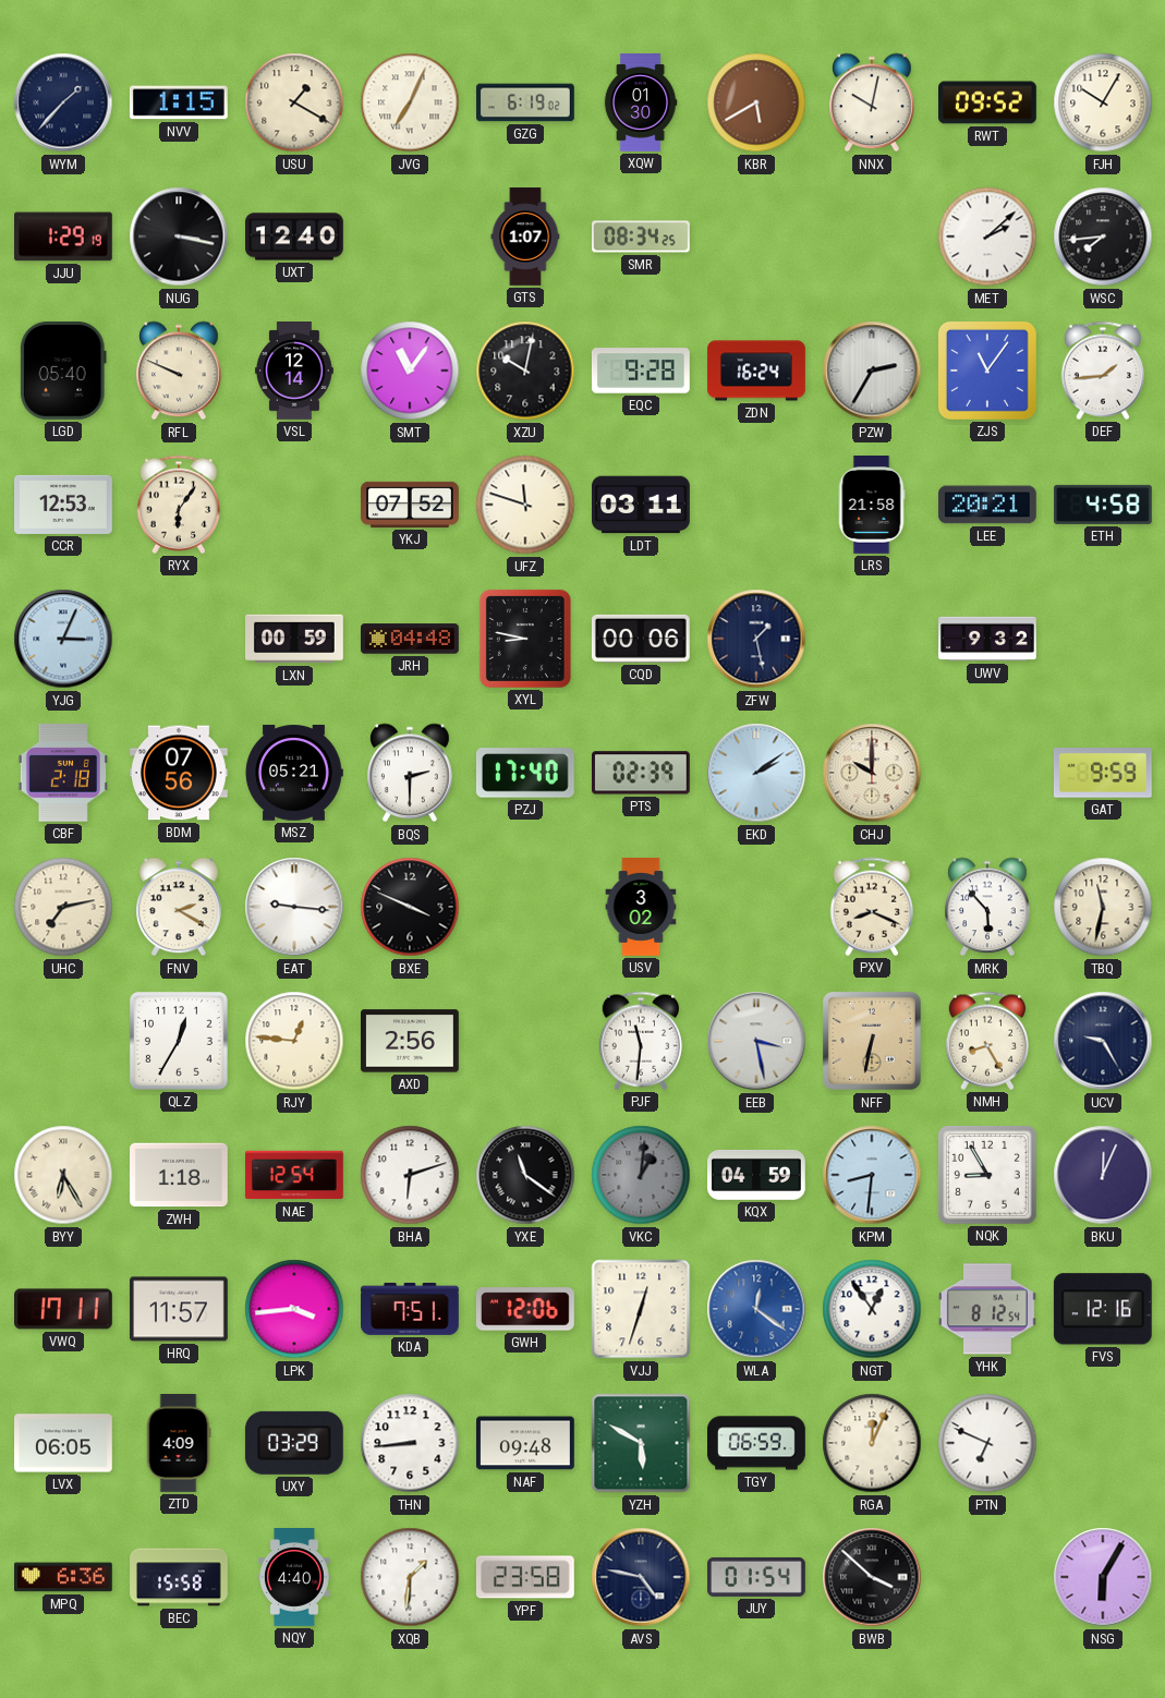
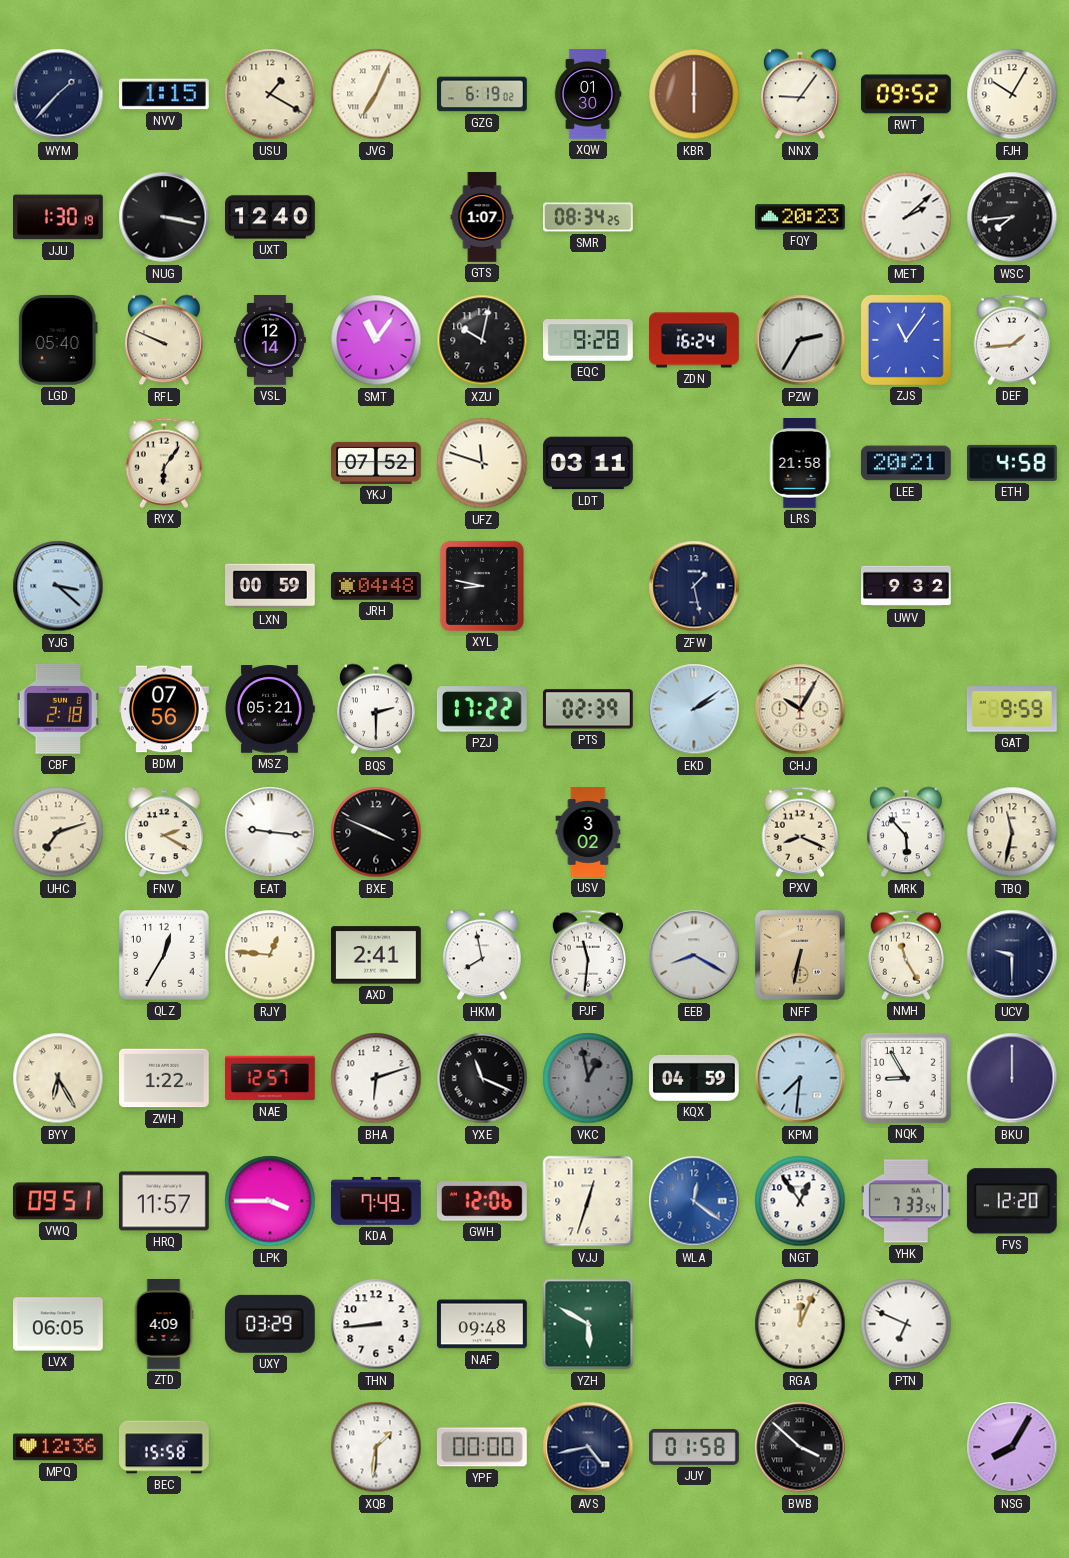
KBR: 5:40 -> 6:00 (694, 94)
NNX: 10:02 -> 9:06 (800, 94)
JJU: 1:29 -> 1:30 (59, 217)
FQY: none -> 20:23 (801, 217)
CCR: 12:53 -> none (64, 505)
YJG: 3:04 -> 3:22 (58, 586)
CQD: 00:06 -> none (641, 639)
PZJ: 17:40 -> 17:22 (482, 709)
CHJ: 10:00 -> 10:05 (800, 709)
UHC: 7:13 -> 7:12 (58, 832)
AXD: 2:56 -> 2:41 (377, 955)
HKM: none -> 7:58 (482, 955)
EEB: 3:28 -> 8:20 (694, 955)
NMH: 8:25 -> 11:25 (906, 955)
UCV: 9:25 -> 9:30 (1012, 955)
ZWH: 1:18 -> 1:22 (165, 1078)
NAE: 12:54 -> 12:57 (271, 1078)
YXE: 11:21 -> 11:19 (482, 1078)
VKC: 1:01 -> 12:58 (588, 1078)
KPM: 8:31 -> 7:31 (800, 1078)
BKU: 12:04 -> 12:00 (1012, 1078)
VWQ: 17:11 -> 09:51 (59, 1201)
LPK: 3:44 -> 3:45 (270, 1201)
KDA: 7:51 -> 7:49 (377, 1201)
YHK: 8:12 -> 7:33 (906, 1201)
FVS: 12:16 -> 12:20 (1012, 1201)
TGY: 06:59 -> none (757, 1443)
MPQ: 6:36 -> 12:36 (59, 1447)
NQY: 4:40 -> none (295, 1578)
YPF: 23:58 -> 00:00 (482, 1447)
AVS: 4:47 -> 4:43 (588, 1447)
JUY: 01:54 -> 01:58 (695, 1447)
NSG: 6:05 -> 8:05 (1012, 1447)
